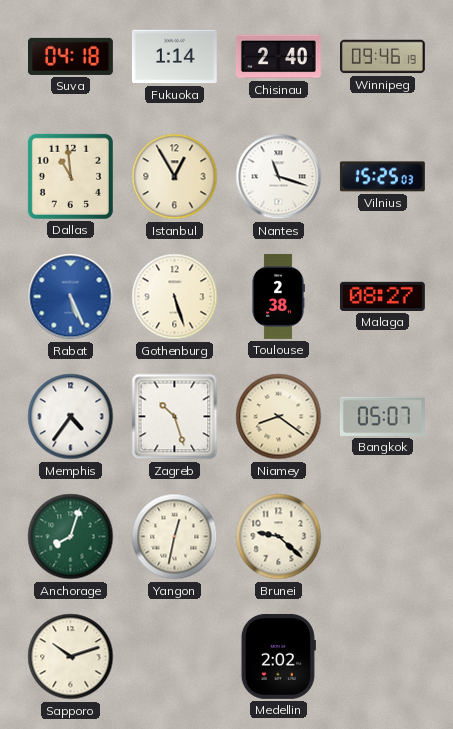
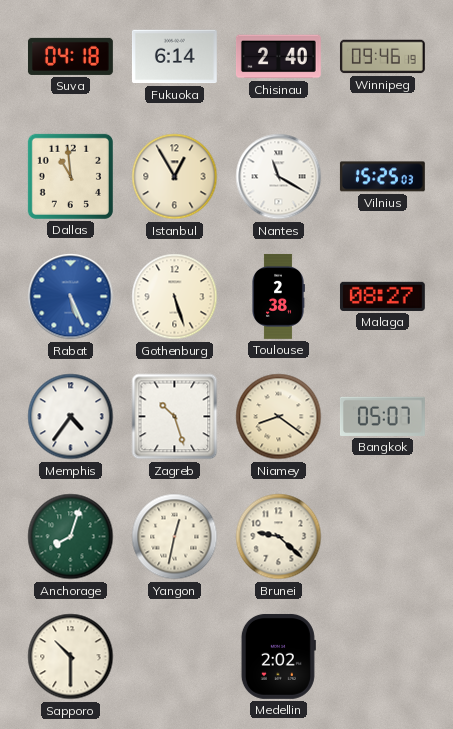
Fukuoka: 1:14 -> 6:14 (174, 57)
Nantes: 11:18 -> 11:20 (279, 177)
Sapporo: 10:12 -> 10:30 (71, 657)
